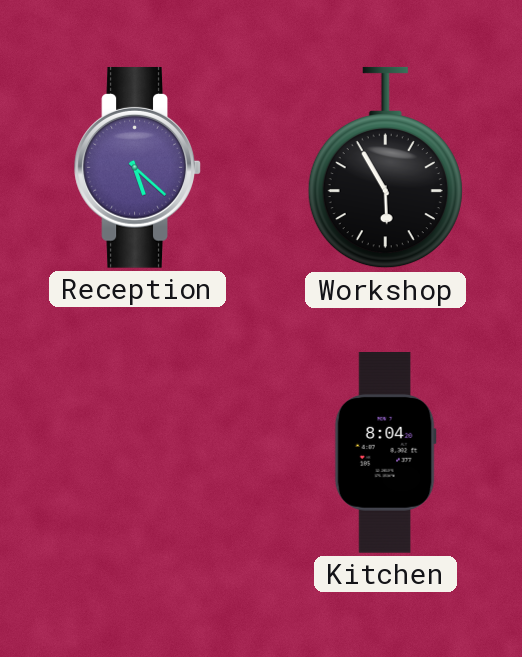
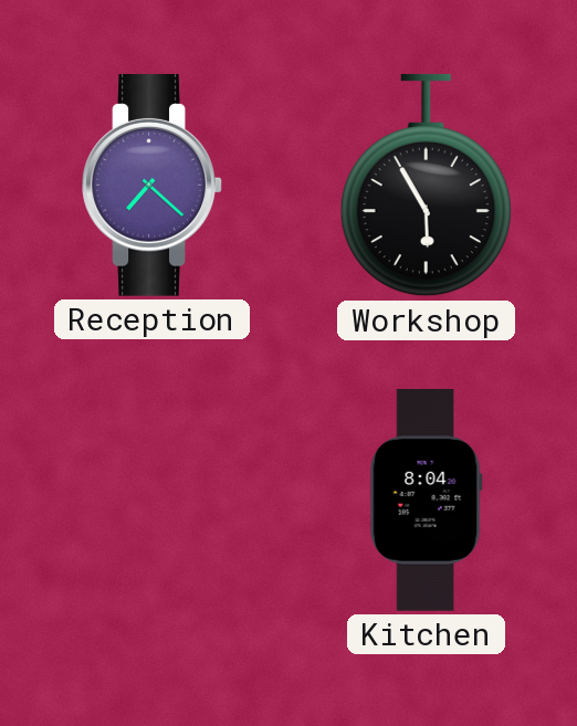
Reception: 5:22 -> 7:22 (153, 185)
